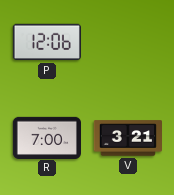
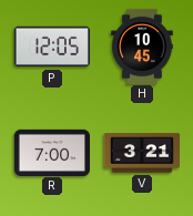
P: 12:06 -> 12:05 (52, 47)
H: none -> 10:45 (142, 45)
